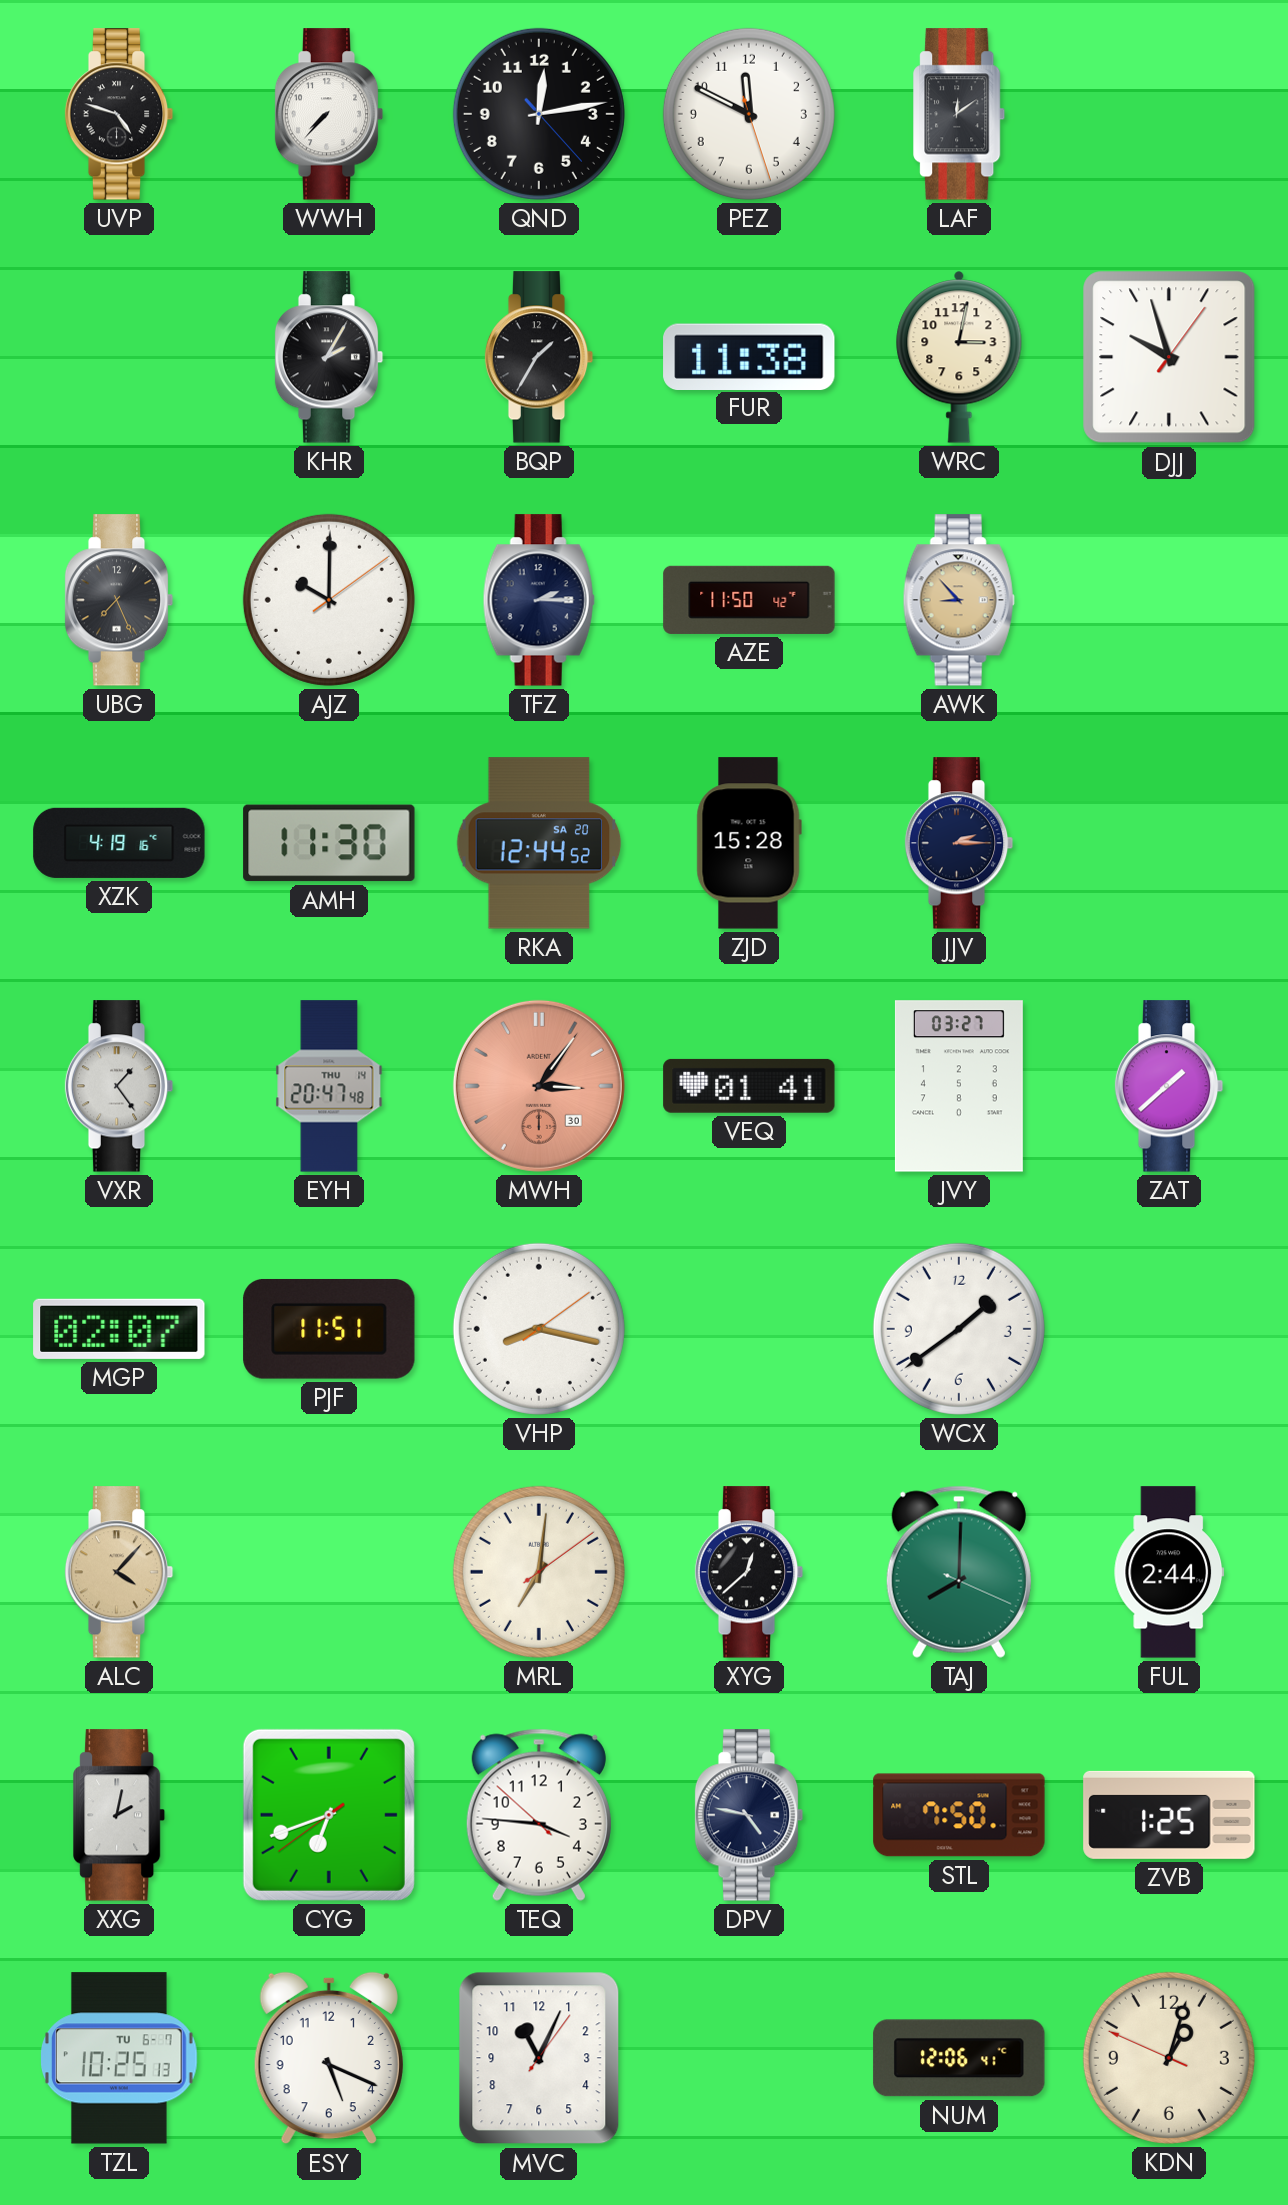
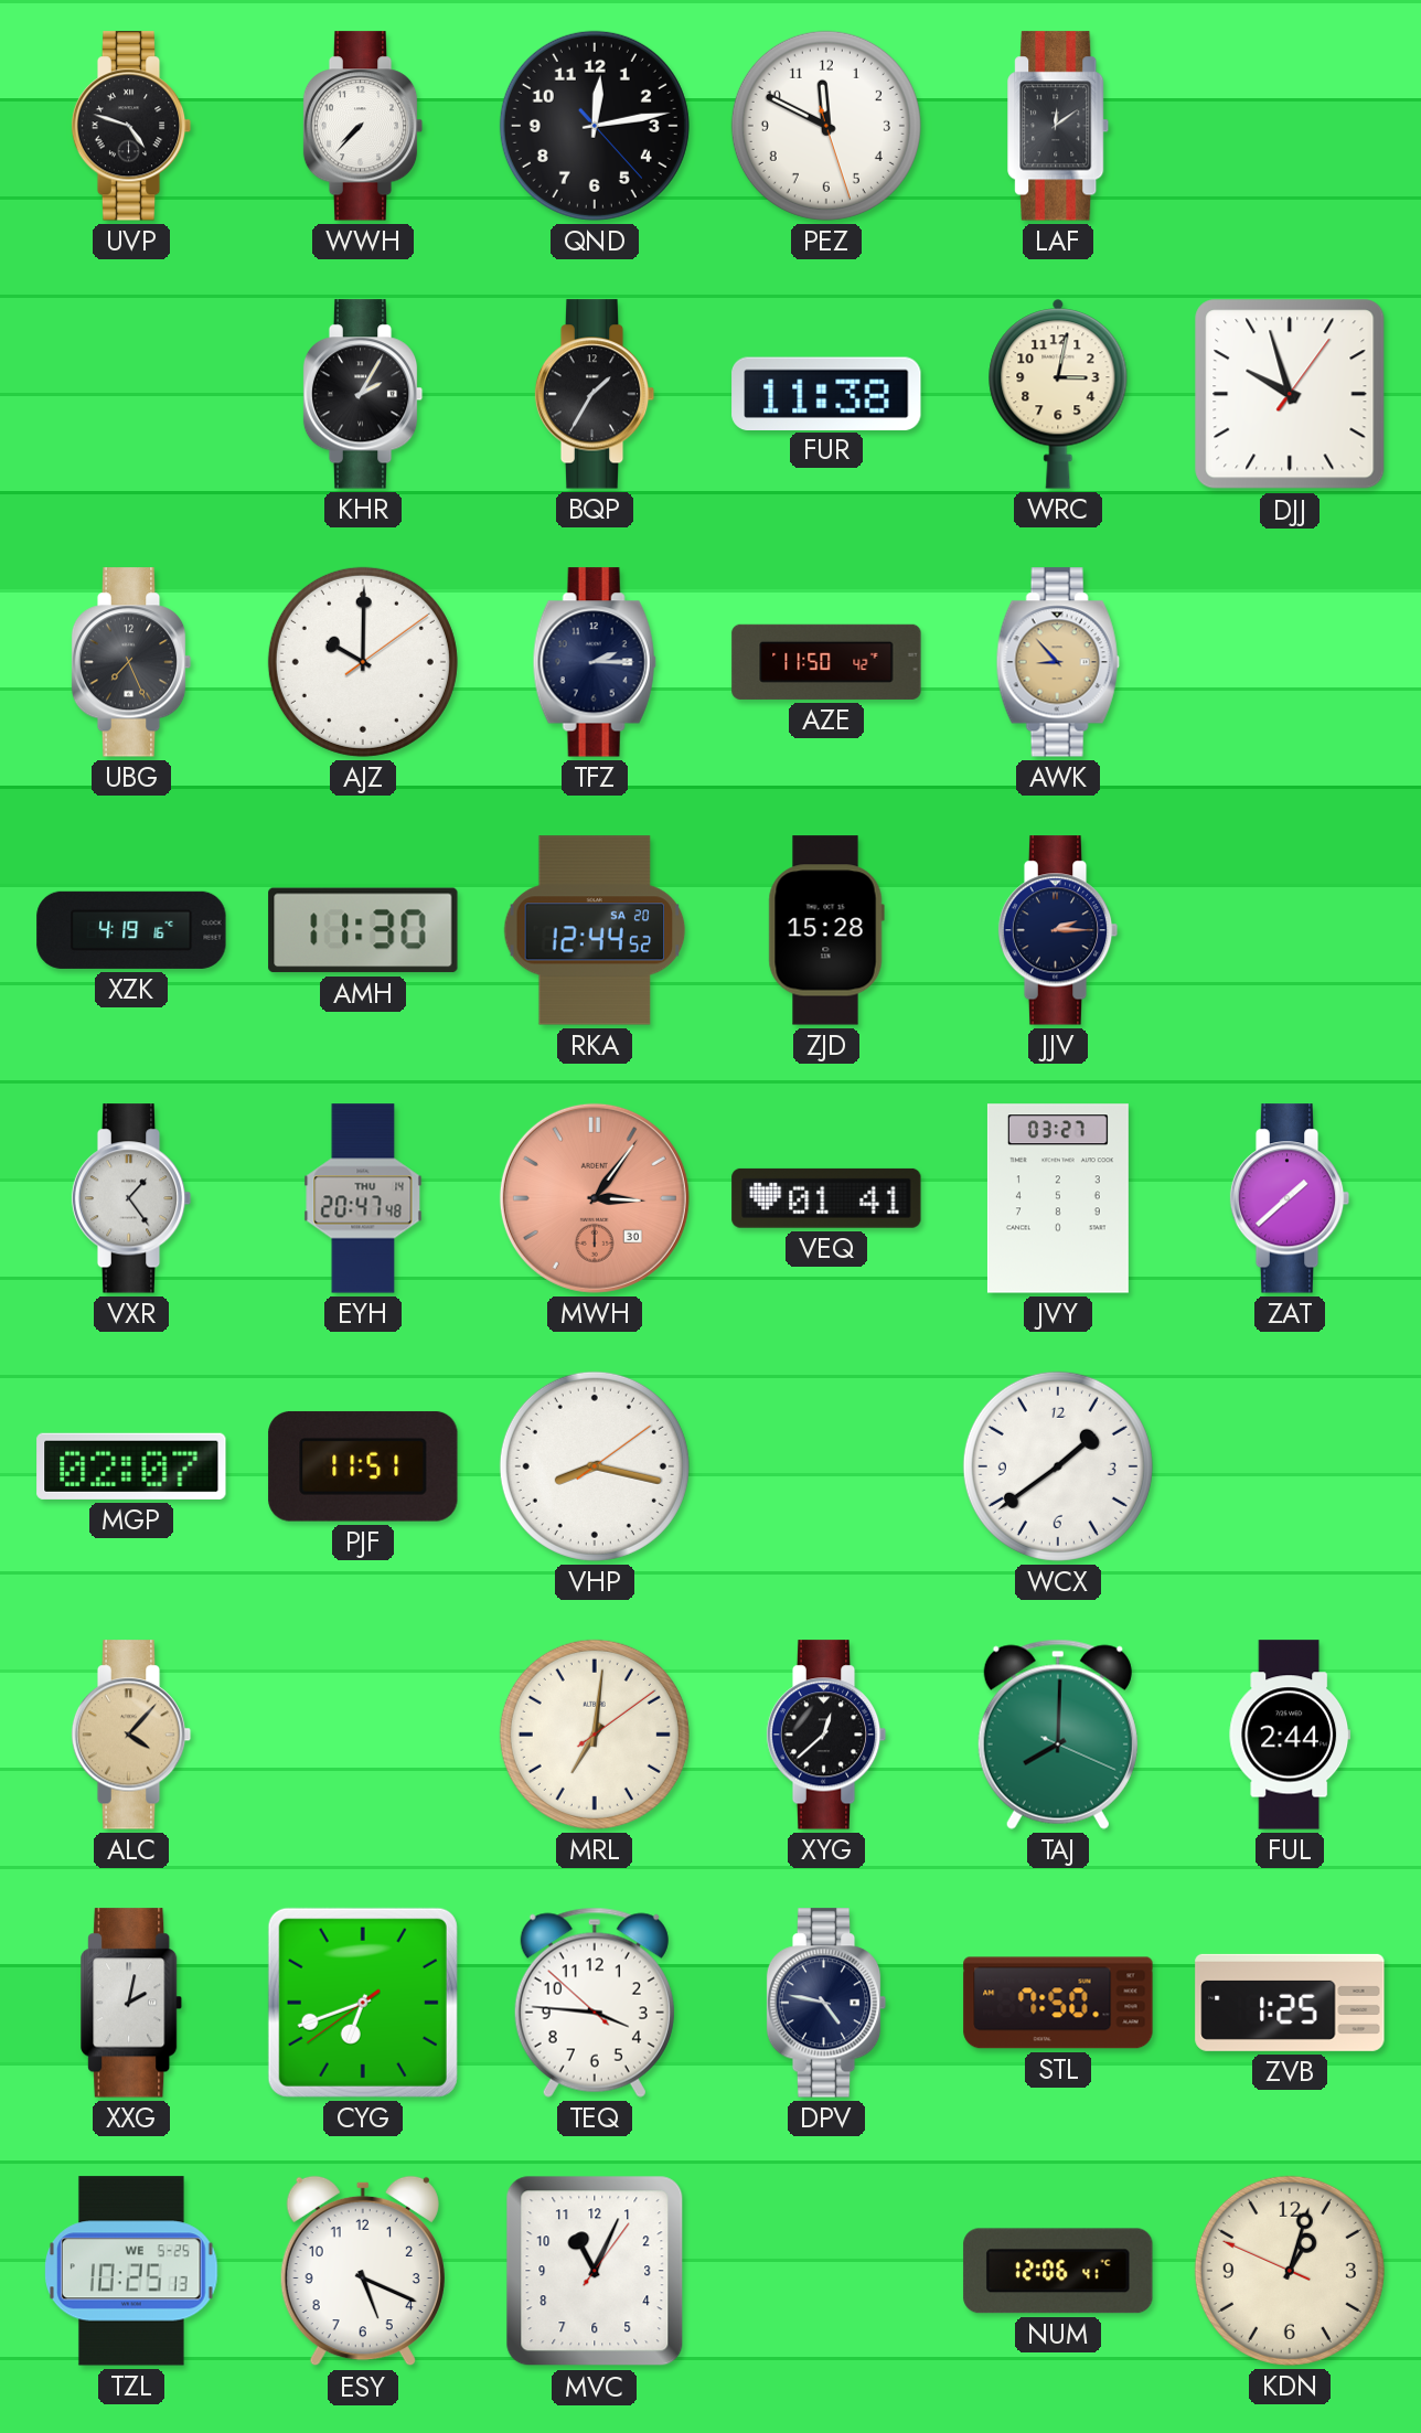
TZL date: TU 6-7 -> WE 5-25 (132, 2271)
